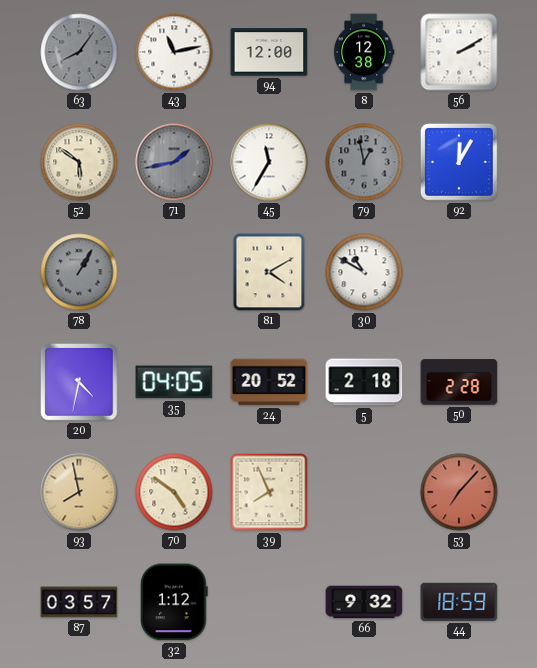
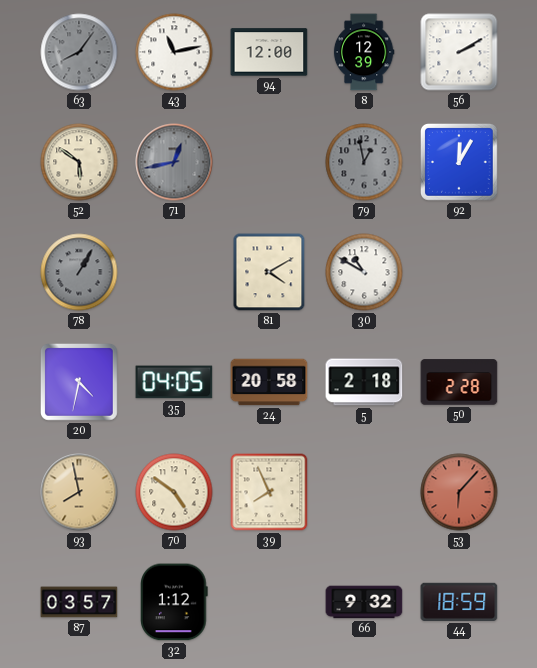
8: 12:38 -> 12:39 (364, 52)
71: 1:43 -> 12:43 (174, 162)
45: 11:35 -> none (269, 162)
24: 20:52 -> 20:58 (269, 382)
53: 7:07 -> 6:07 (459, 492)
